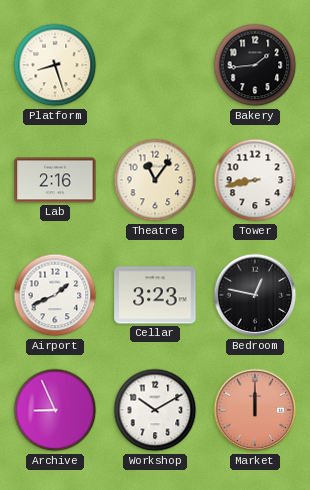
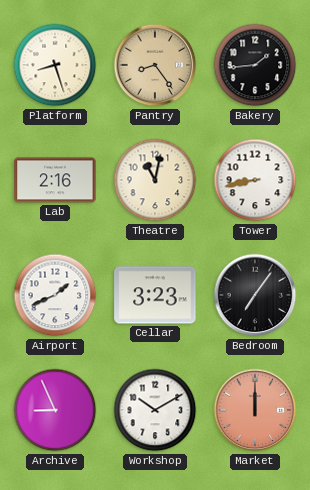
Pantry: none -> 8:24 (155, 65)
Theatre: 11:06 -> 11:02 (155, 180)
Bedroom: 12:47 -> 7:06 (255, 295)
